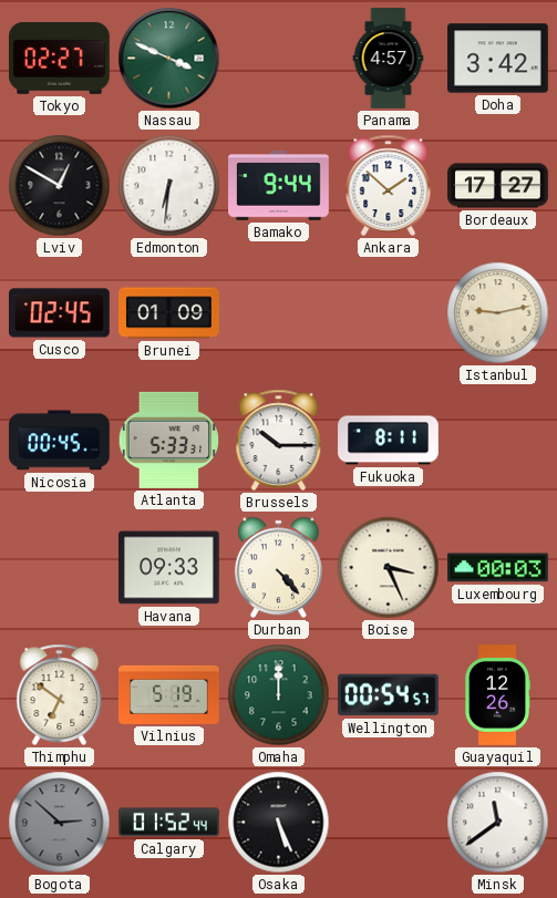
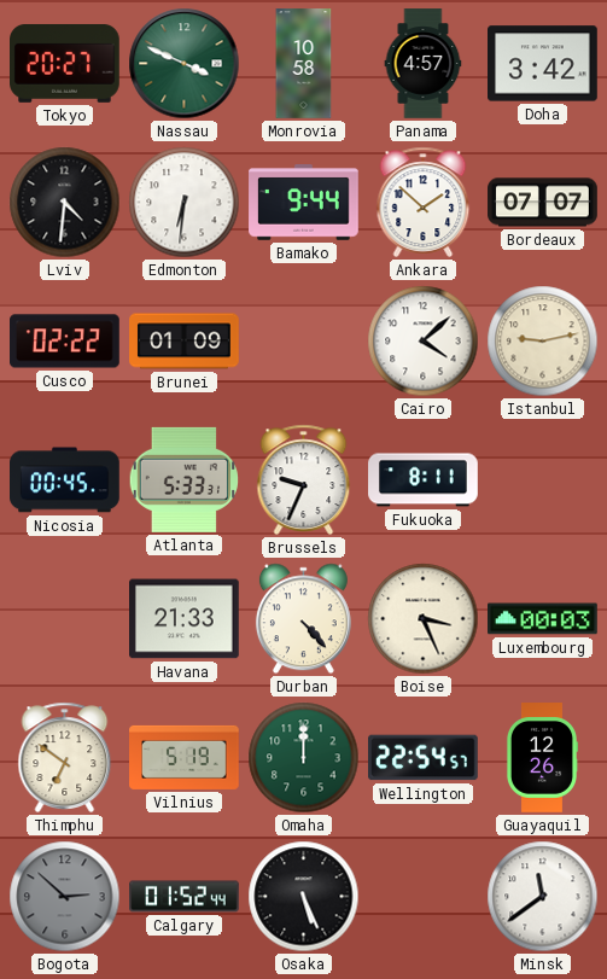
Tokyo: 02:27 -> 20:27 (65, 63)
Monrovia: none -> 10:58 (304, 64)
Lviv: 12:50 -> 4:31 (65, 203)
Bordeaux: 17:27 -> 07:07 (543, 203)
Cusco: 02:45 -> 02:22 (65, 342)
Cairo: none -> 4:08 (424, 342)
Brussels: 10:15 -> 9:34 (304, 479)
Havana: 09:33 -> 21:33 (185, 619)
Wellington: 00:54 -> 22:54 (424, 758)
